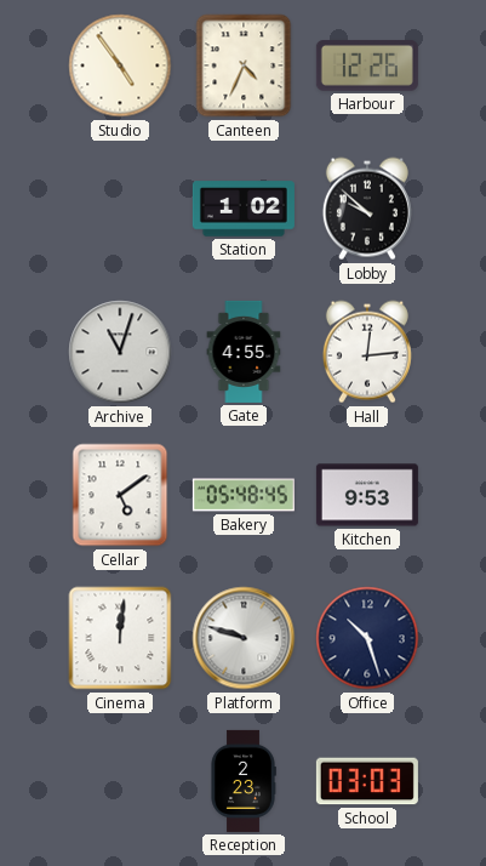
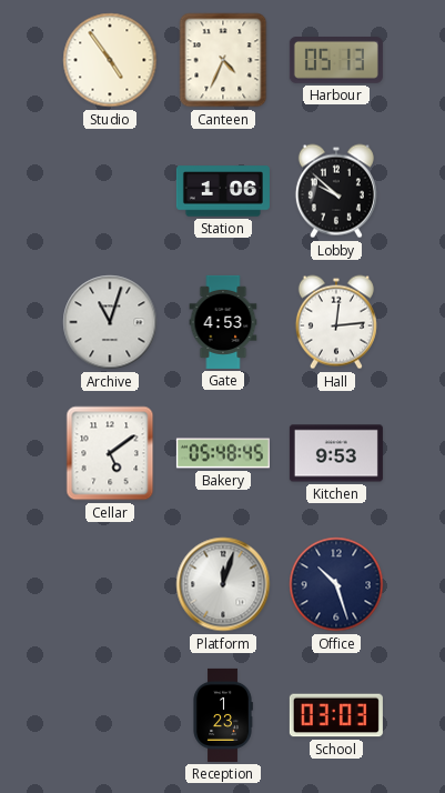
Harbour: 12:26 -> 05:13 (336, 61)
Station: 1:02 -> 1:06 (223, 191)
Gate: 4:55 -> 4:53 (223, 322)
Cinema: 12:01 -> none (120, 638)
Platform: 9:48 -> 12:03 (223, 584)
Reception: 2:23 -> 1:23 (223, 715)
